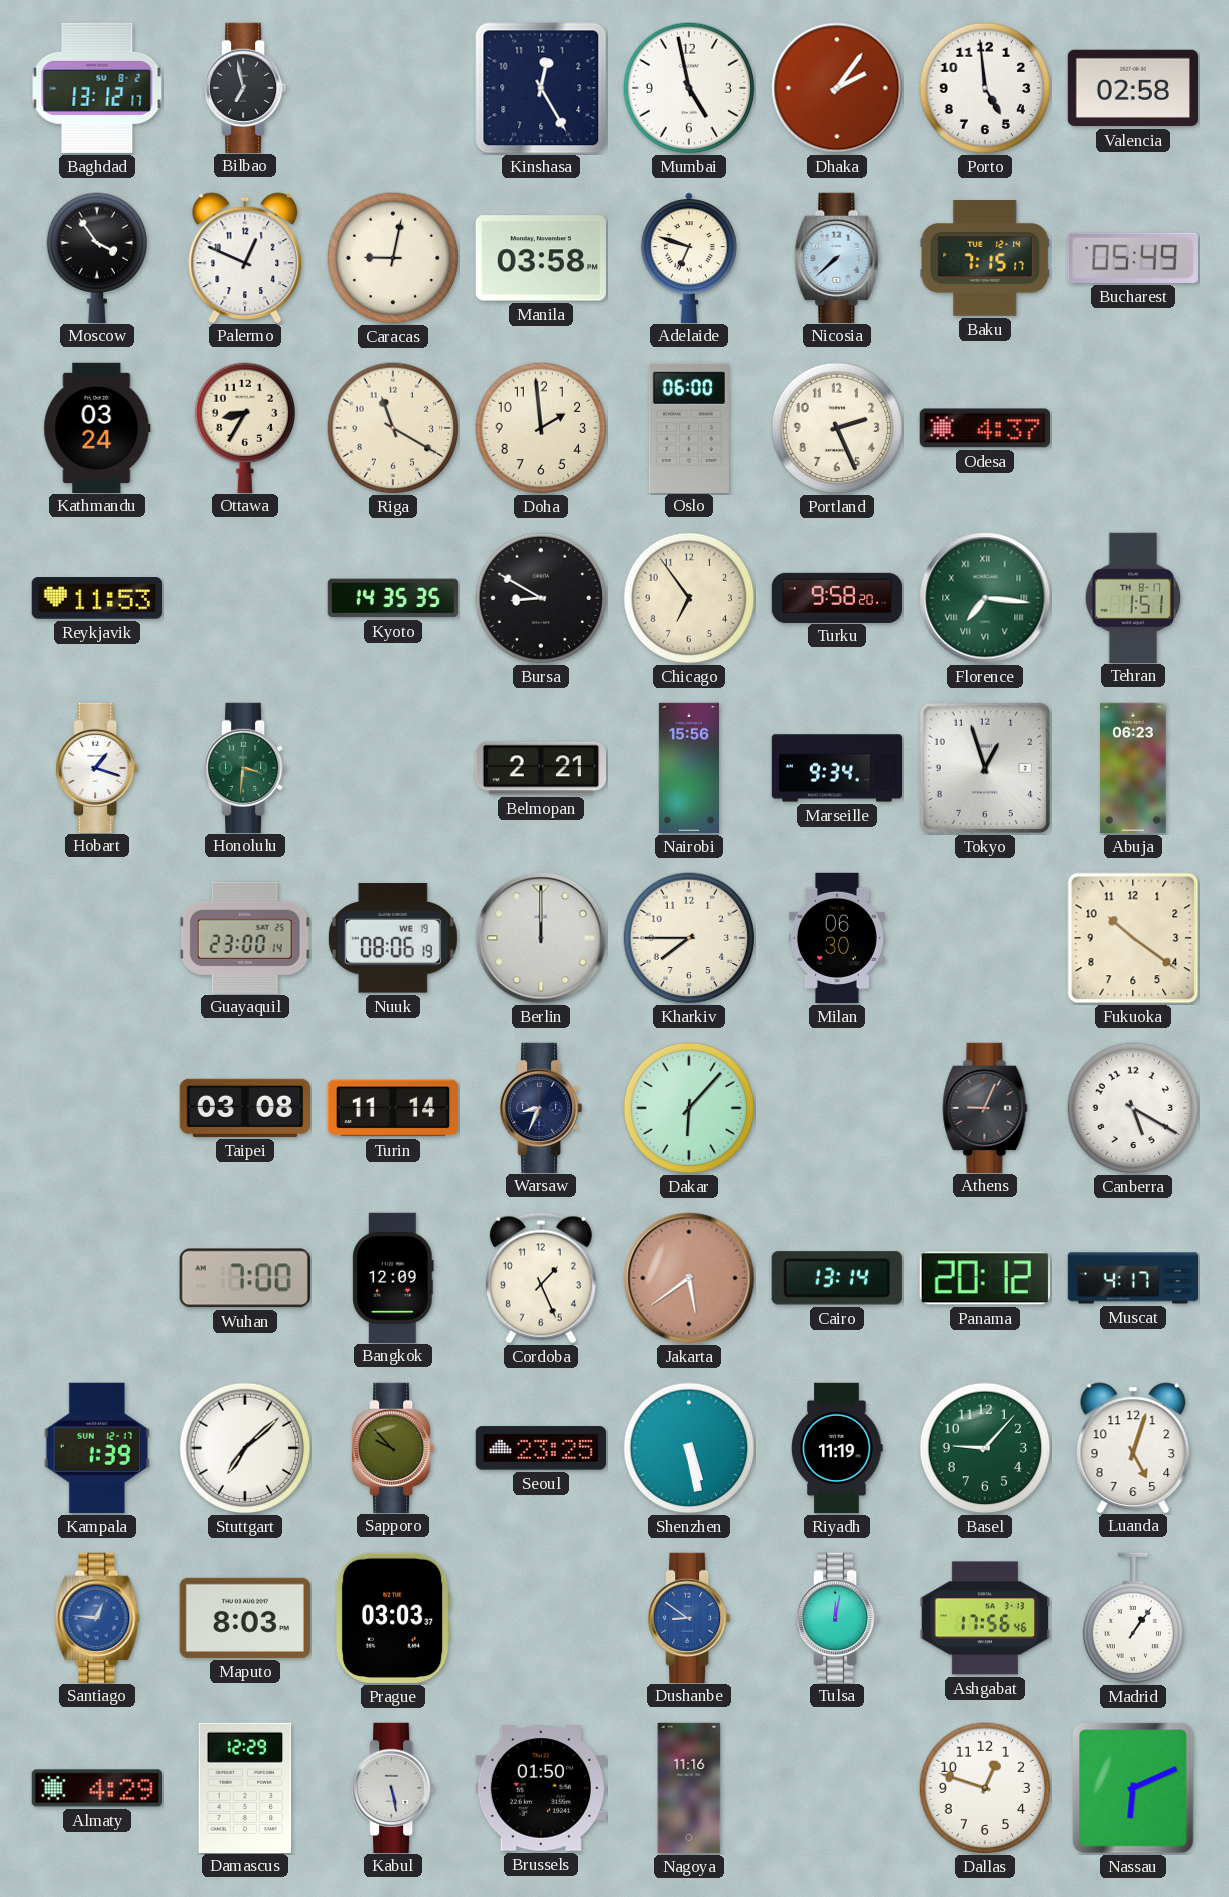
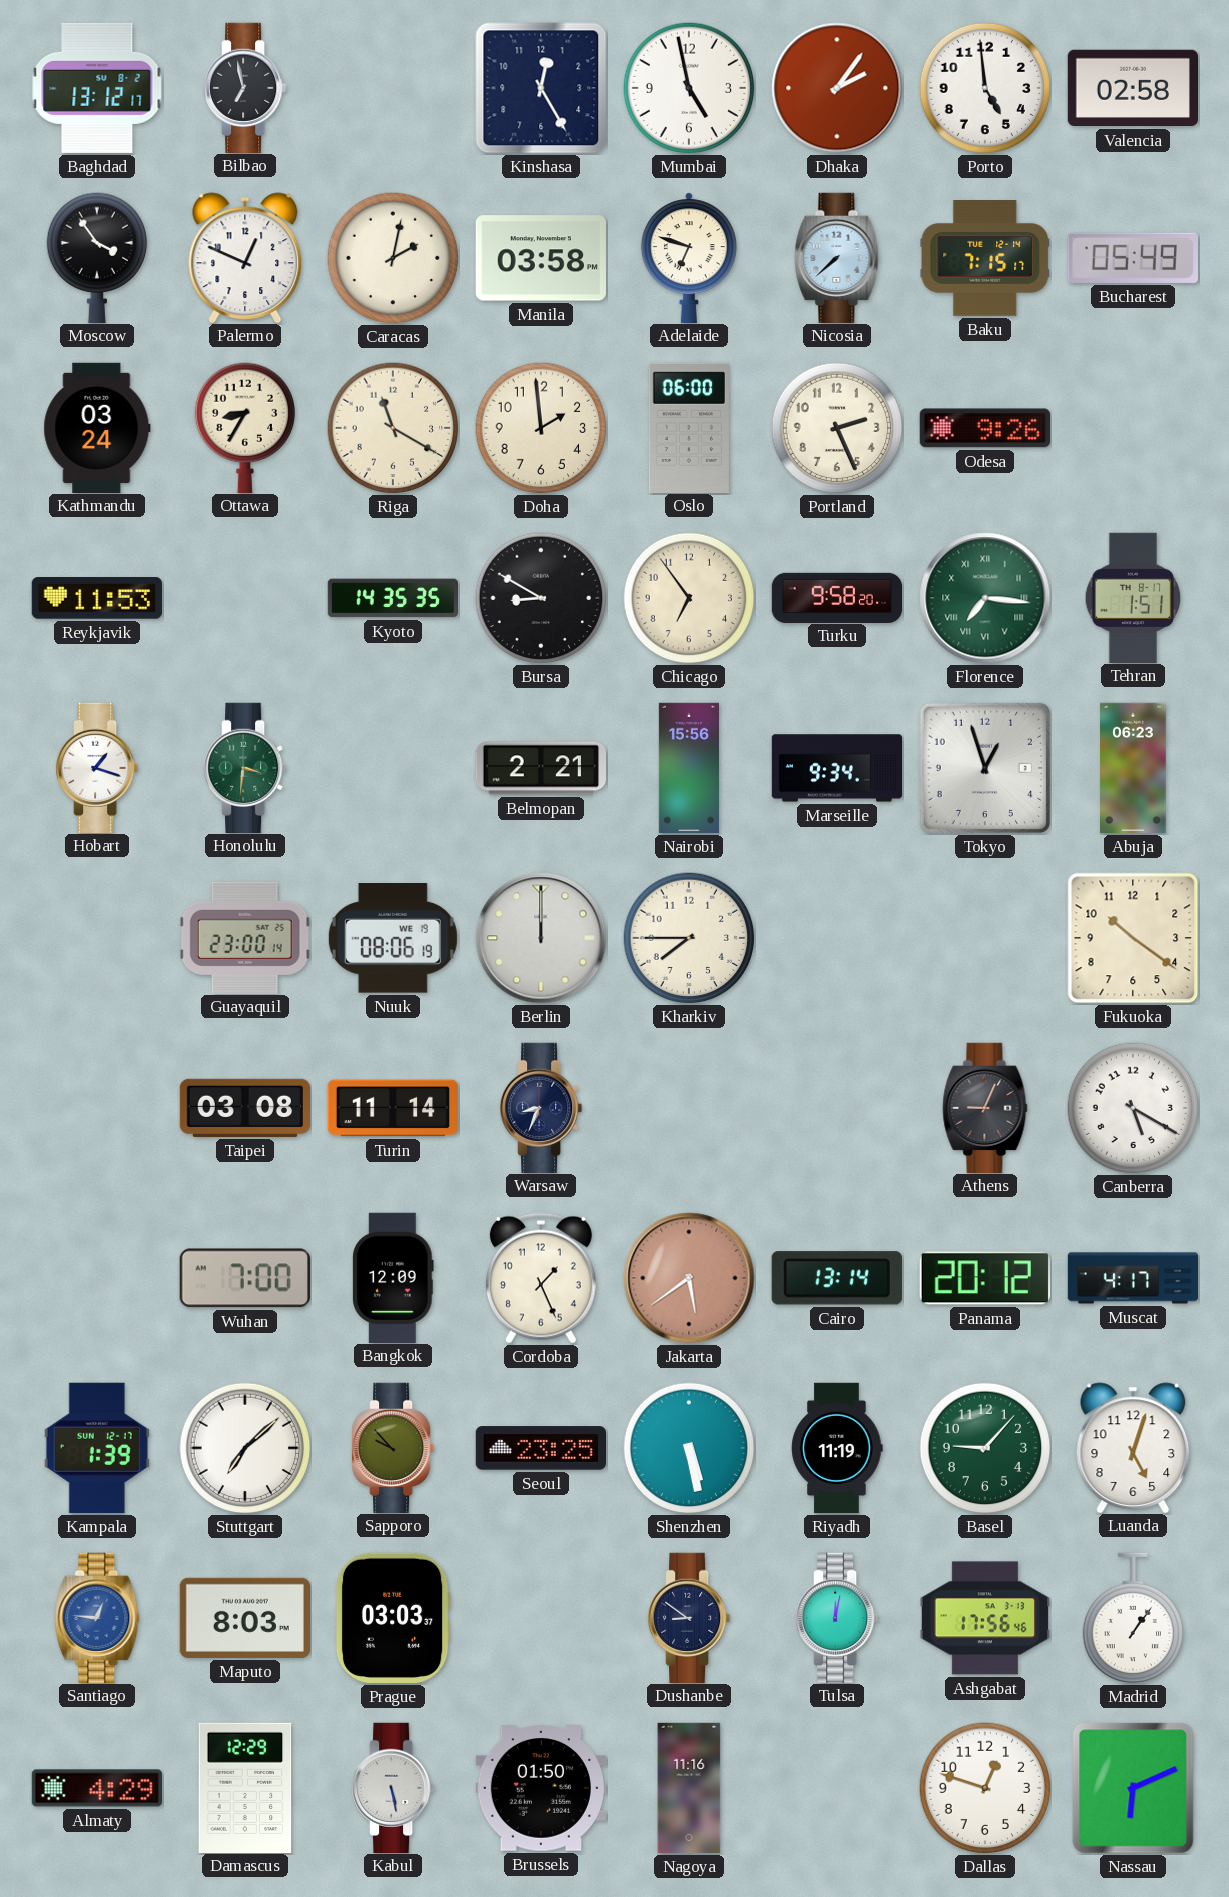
Caracas: 9:02 -> 2:02 (393, 258)
Odesa: 4:37 -> 9:26 (985, 428)
Milan: 06:30 -> none (837, 938)
Dakar: 6:07 -> none (689, 1108)
Dushanbe dial: blue -> navy (690, 1617)
